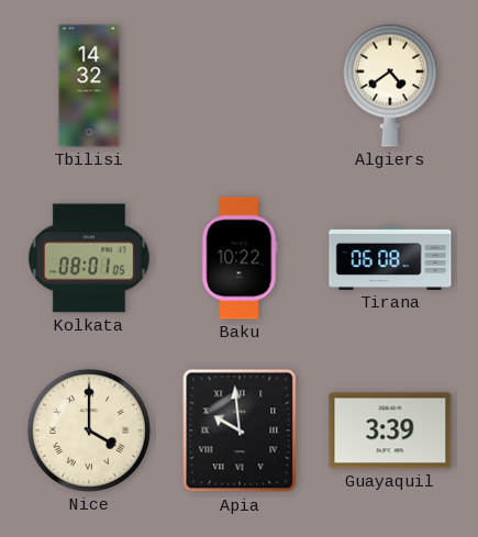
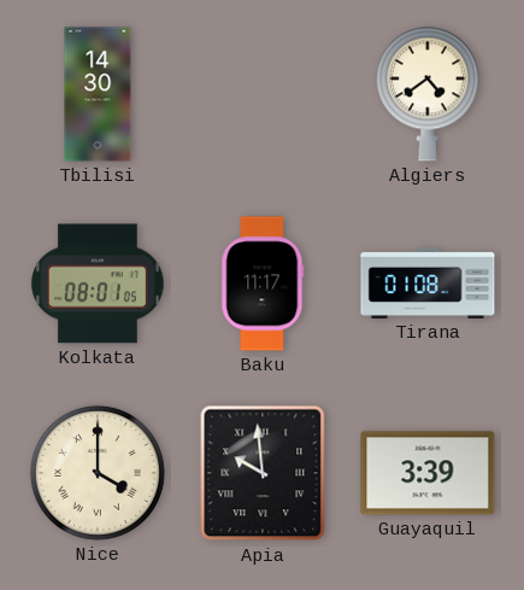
Tbilisi: 14:32 -> 14:30 (98, 94)
Baku: 10:22 -> 11:17 (263, 284)
Tirana: 06:08 -> 01:08 (428, 284)
